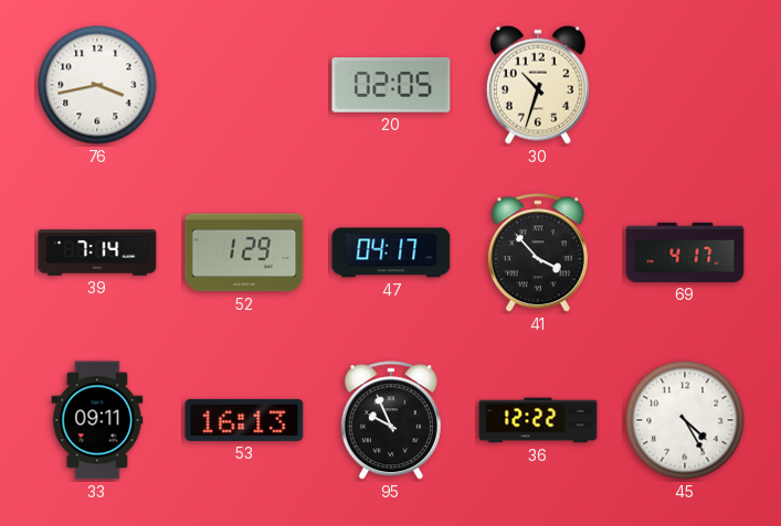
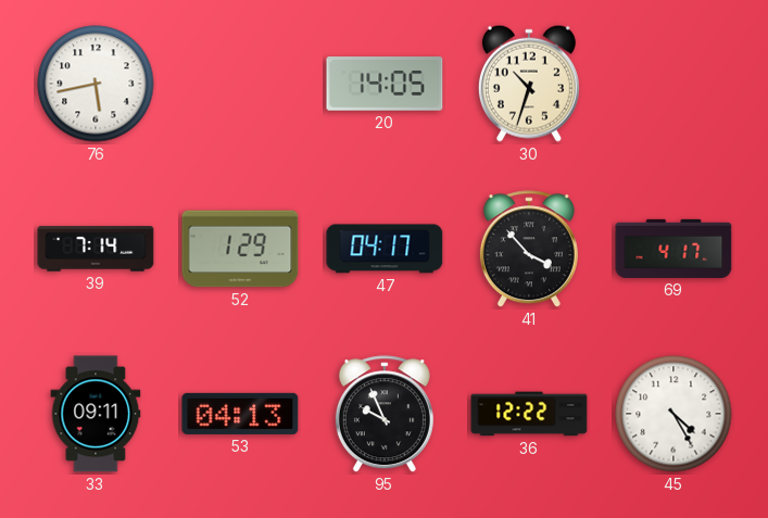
76: 3:43 -> 5:43 (96, 84)
20: 02:05 -> 14:05 (385, 84)
53: 16:13 -> 04:13 (240, 414)
